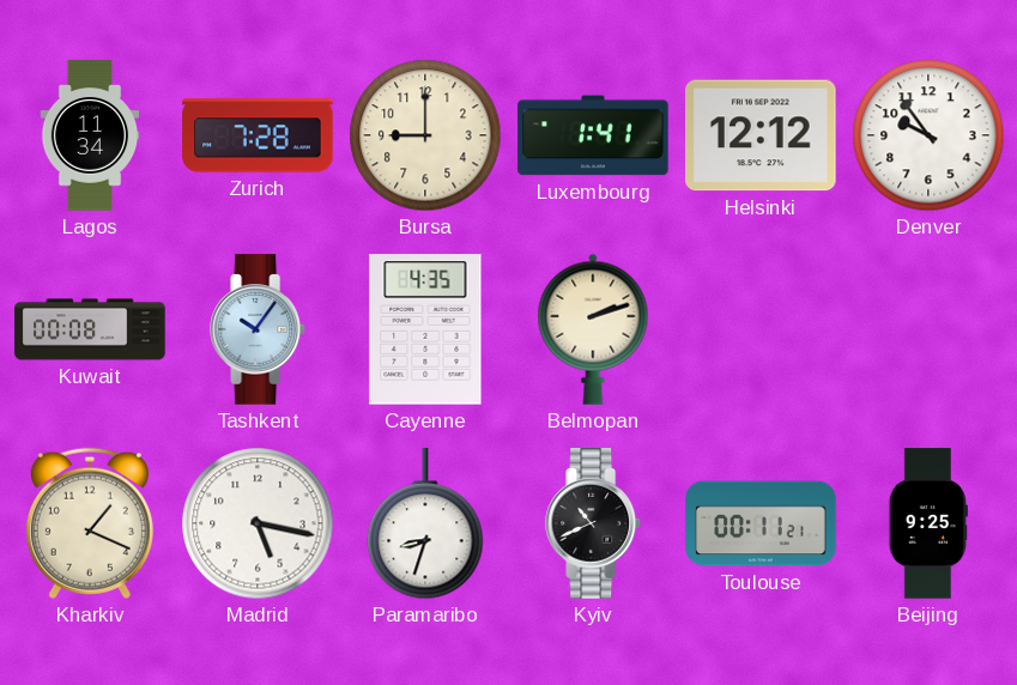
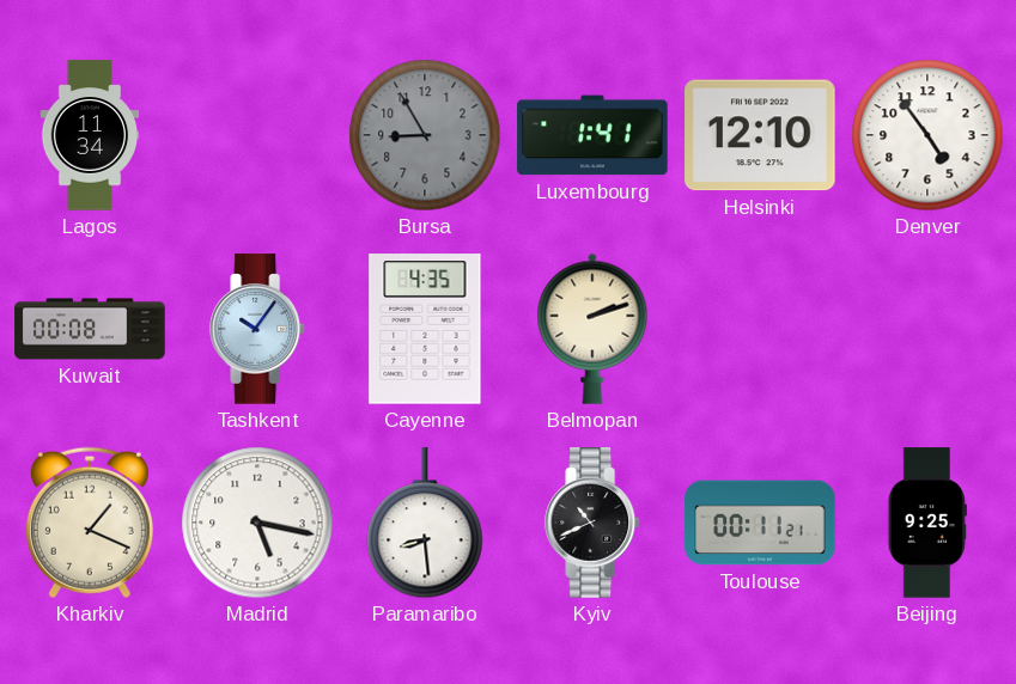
Zurich: 7:28 -> none (258, 135)
Bursa: 9:00 -> 8:55 (425, 135)
Bursa dial: cream -> grey (425, 135)
Helsinki: 12:12 -> 12:10 (760, 135)
Denver: 9:54 -> 4:54 (927, 135)
Paramaribo: 8:33 -> 8:29 (425, 524)
